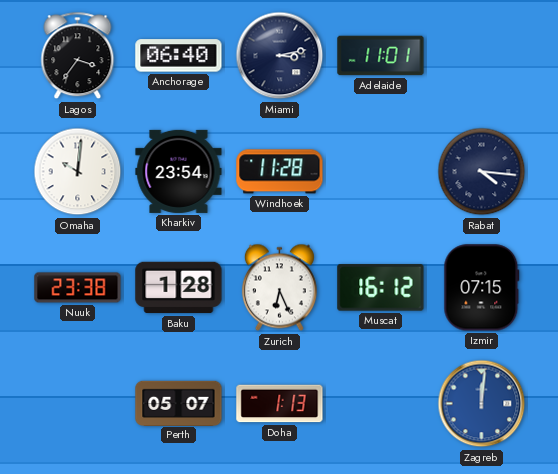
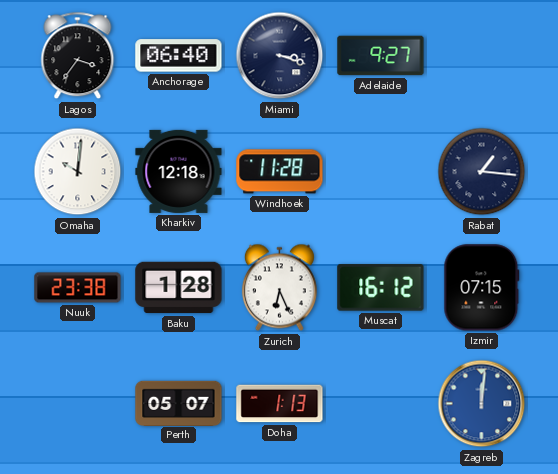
Miami: 3:13 -> 3:18 (280, 56)
Adelaide: 11:01 -> 9:27 (381, 56)
Kharkiv: 23:54 -> 12:18 (179, 171)
Rabat: 4:16 -> 1:16 (482, 172)
